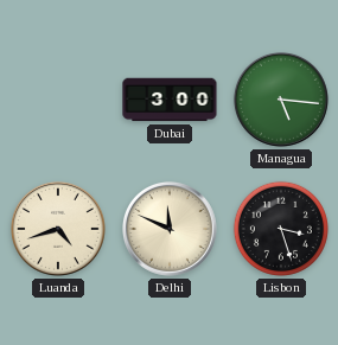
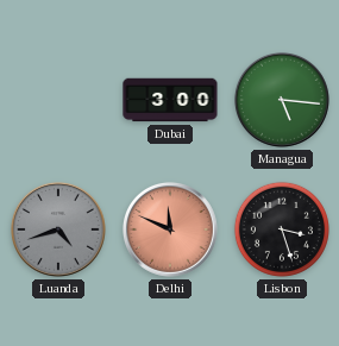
Luanda dial: cream -> grey (58, 229)
Delhi dial: cream -> salmon (170, 229)
